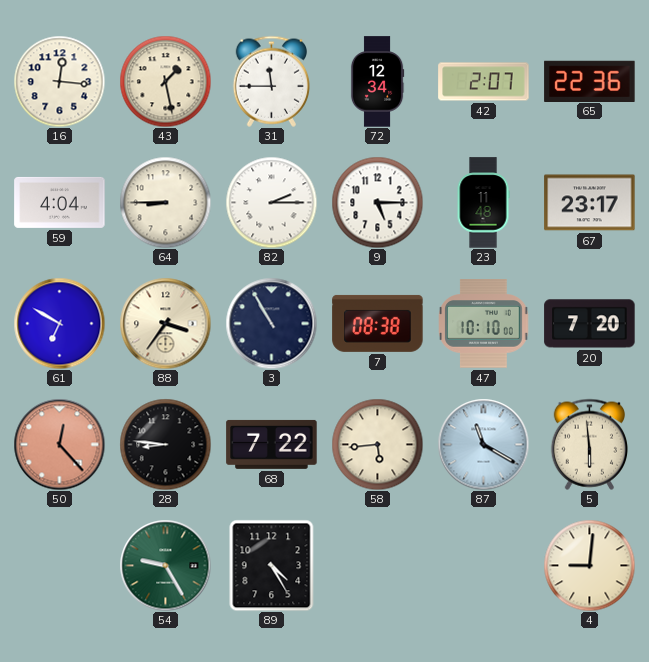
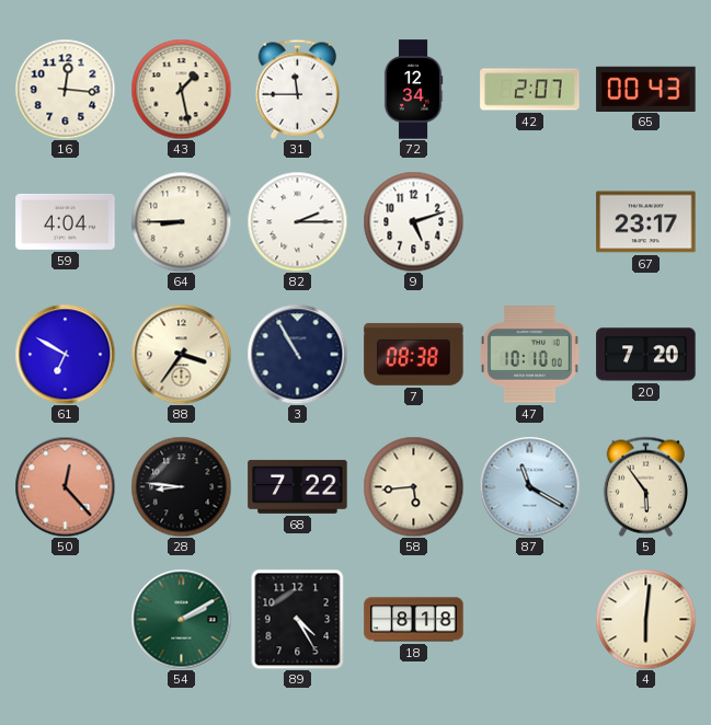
65: 22:36 -> 00:43 (646, 89)
9: 5:15 -> 5:12 (413, 221)
23: 11:48 -> none (483, 203)
5: 5:59 -> 5:54 (645, 486)
54: 9:25 -> 2:10 (181, 619)
18: none -> 8:18 (414, 620)
4: 9:01 -> 6:01 (645, 619)
